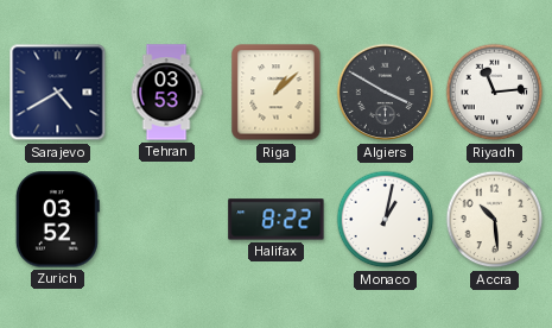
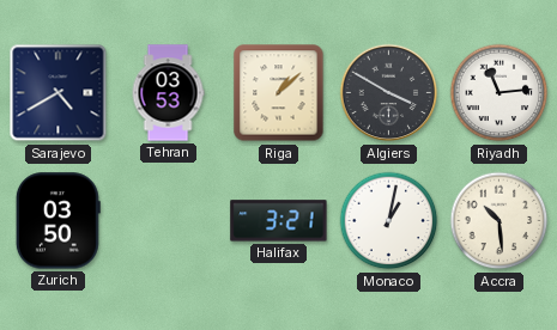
Zurich: 03:52 -> 03:50 (57, 221)
Halifax: 8:22 -> 3:21 (279, 221)
